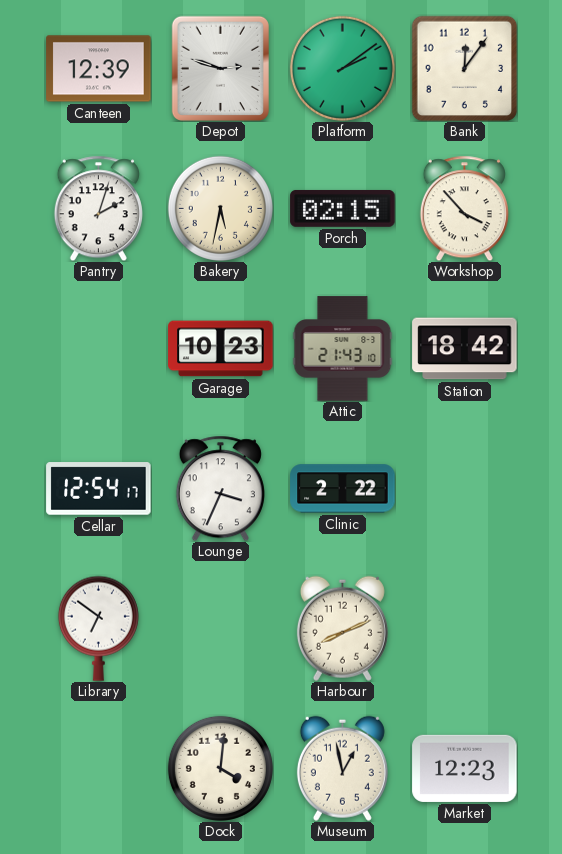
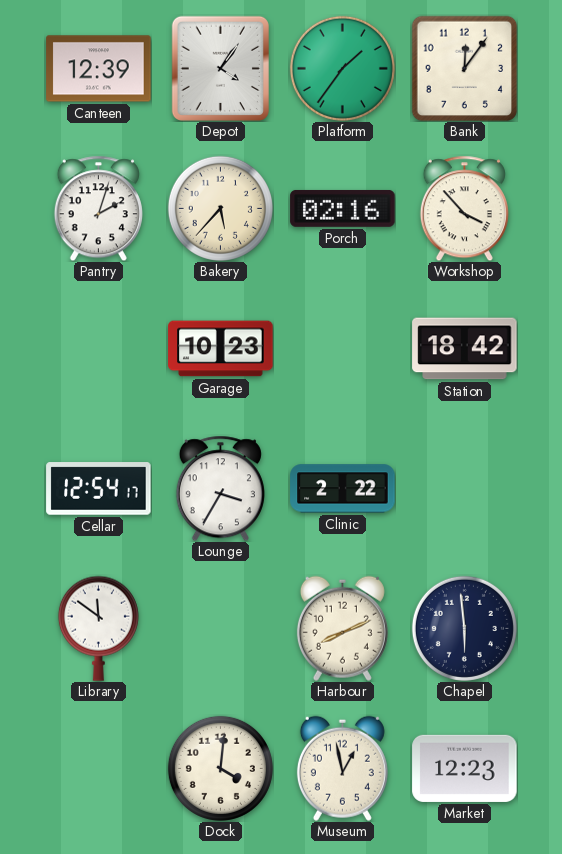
Depot: 2:48 -> 4:06 (220, 68)
Platform: 2:09 -> 1:36 (342, 68)
Bakery: 5:32 -> 5:37 (220, 208)
Porch: 02:15 -> 02:16 (343, 208)
Attic: 21:43 -> none (343, 349)
Lounge: 3:34 -> 3:35 (220, 488)
Library: 6:51 -> 11:51 (98, 628)
Chapel: none -> 5:59 (464, 628)
